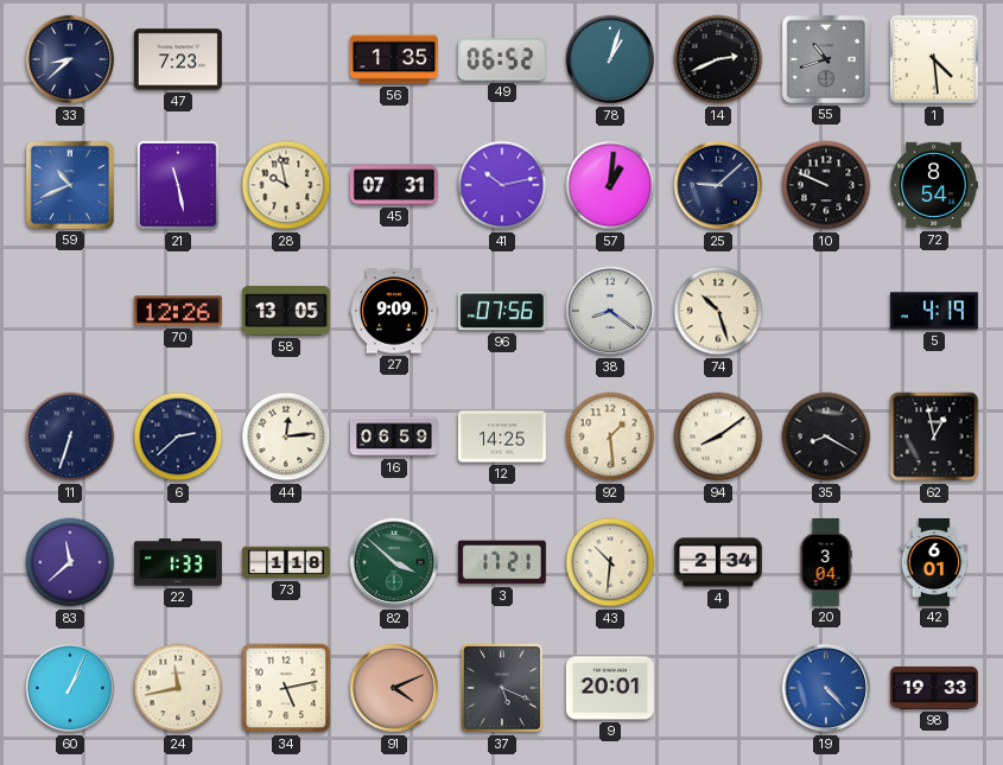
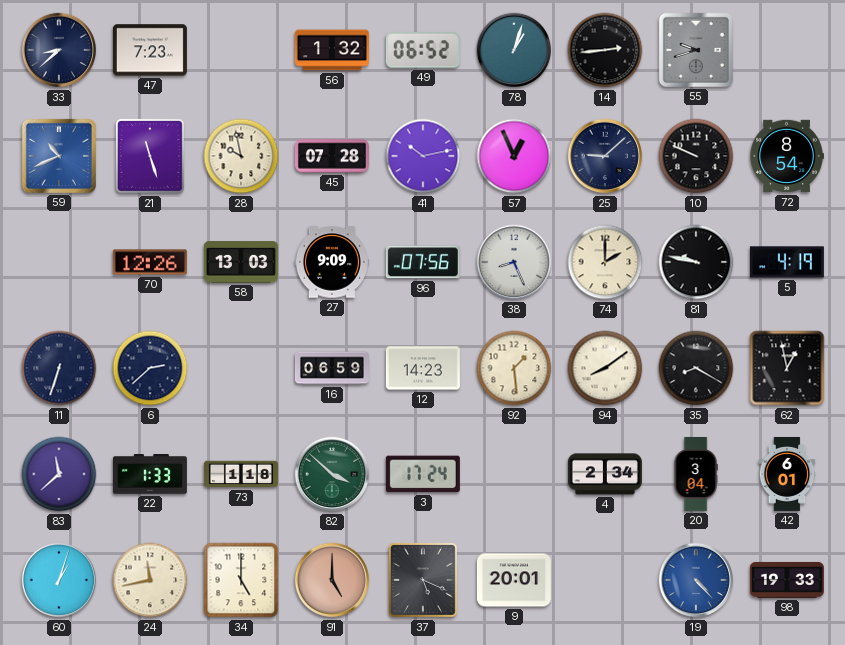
56: 1:35 -> 1:32 (332, 50)
14: 2:41 -> 2:44 (605, 50)
55: 10:42 -> 9:42 (696, 50)
1: 4:29 -> none (934, 59)
21: 11:28 -> 11:27 (150, 156)
45: 07:31 -> 07:28 (332, 156)
57: 1:01 -> 12:56 (514, 156)
58: 13:05 -> 13:03 (241, 262)
38: 8:21 -> 8:26 (514, 262)
74: 10:27 -> 2:00 (605, 262)
81: none -> 9:47 (696, 262)
44: 12:14 -> none (286, 436)
12: 14:25 -> 14:23 (423, 368)
3: 17:21 -> 17:24 (423, 474)
43: 10:31 -> none (610, 562)
60: 1:04 -> 1:03 (59, 580)
34: 5:13 -> 5:00 (241, 580)
91: 4:11 -> 5:00 (332, 580)
